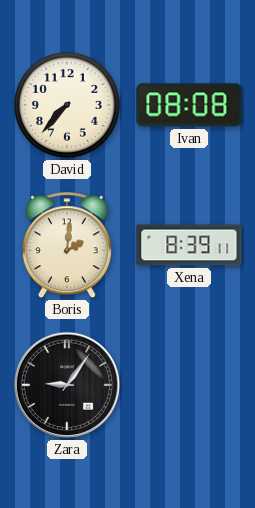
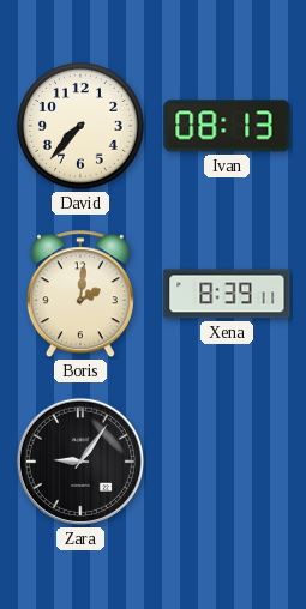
Ivan: 08:08 -> 08:13 (227, 126)
